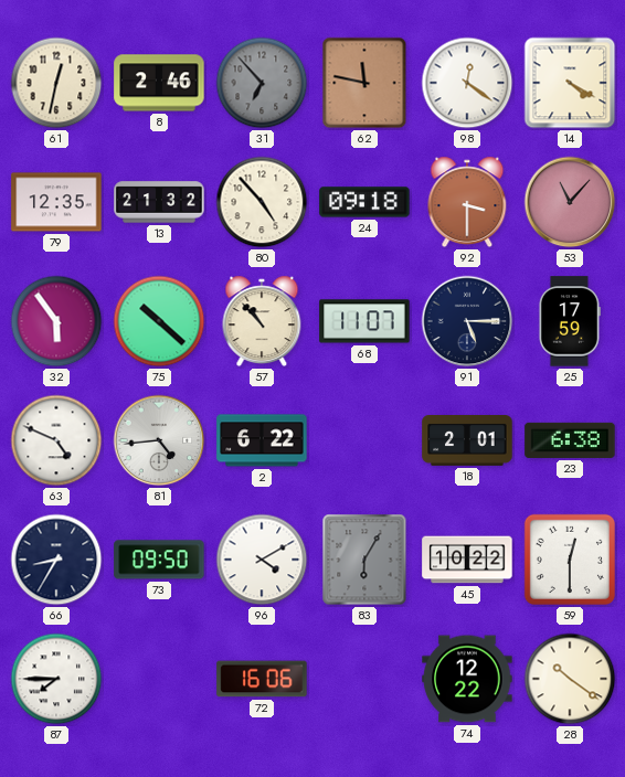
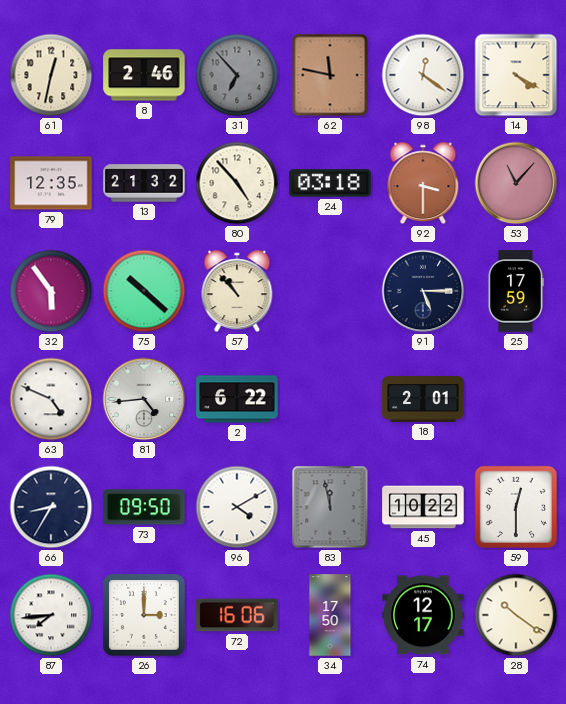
24: 09:18 -> 03:18 (330, 183)
68: 11:07 -> none (364, 321)
23: 6:38 -> none (570, 440)
83: 6:05 -> 11:58 (330, 507)
87: 7:45 -> 7:44 (51, 615)
26: none -> 3:00 (144, 615)
34: none -> 17:50 (330, 615)
74: 12:22 -> 12:17 (423, 615)
